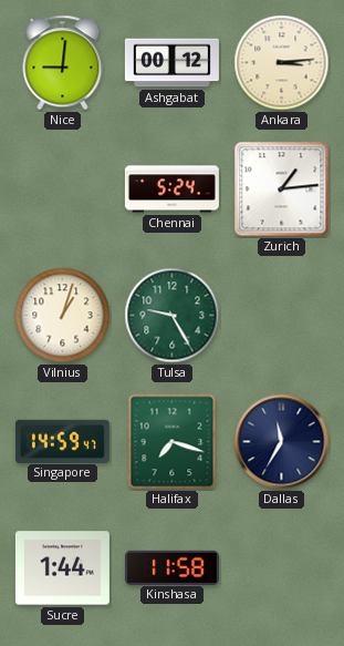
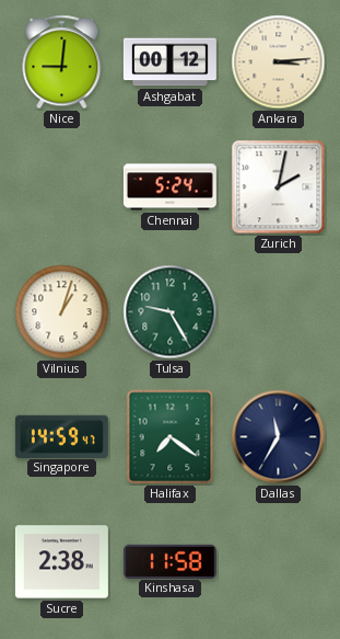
Zurich: 1:14 -> 2:02 (279, 187)
Halifax: 7:18 -> 7:21 (171, 437)
Sucre: 1:44 -> 2:38 (61, 562)
